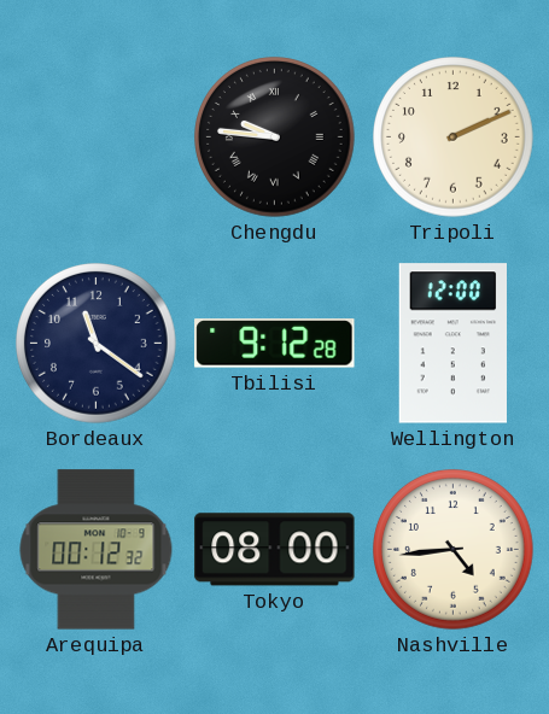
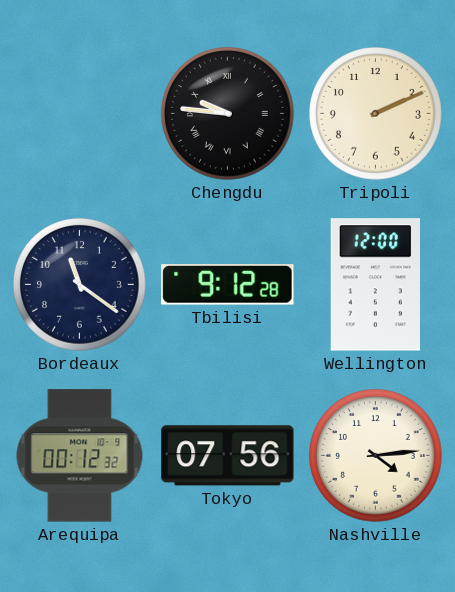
Tokyo: 08:00 -> 07:56 (228, 456)
Nashville: 4:44 -> 4:14 (376, 456)
